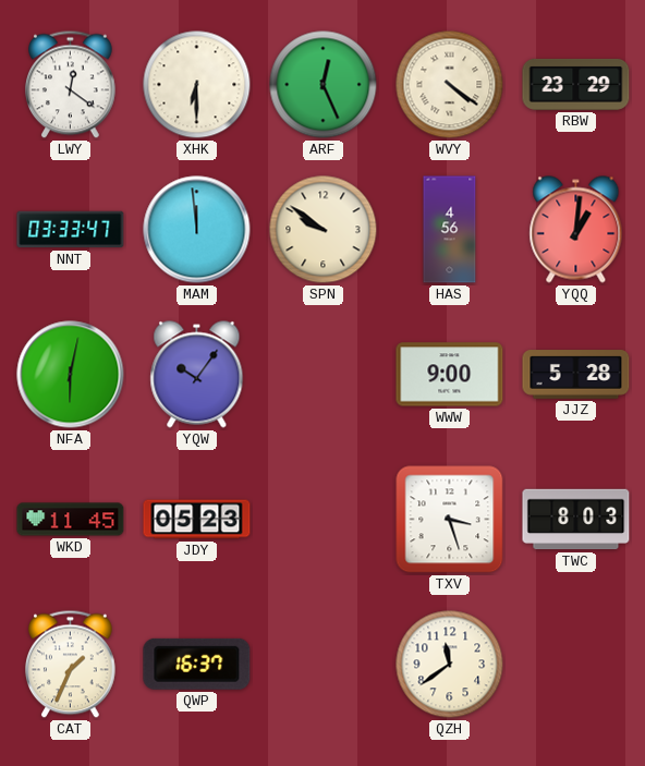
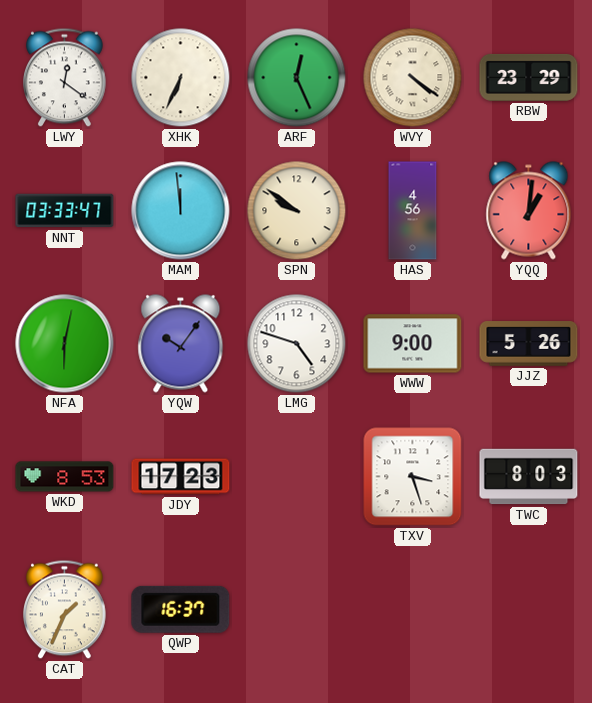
XHK: 6:30 -> 6:34 (181, 78)
LMG: none -> 4:48 (297, 344)
JJZ: 5:28 -> 5:26 (529, 344)
WKD: 11:45 -> 8:53 (65, 477)
JDY: 05:23 -> 17:23 (181, 477)
QZH: 11:39 -> none (450, 665)
